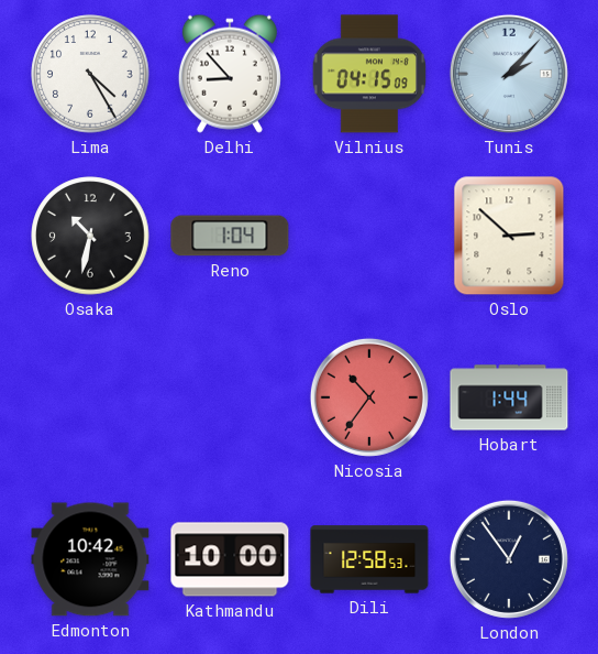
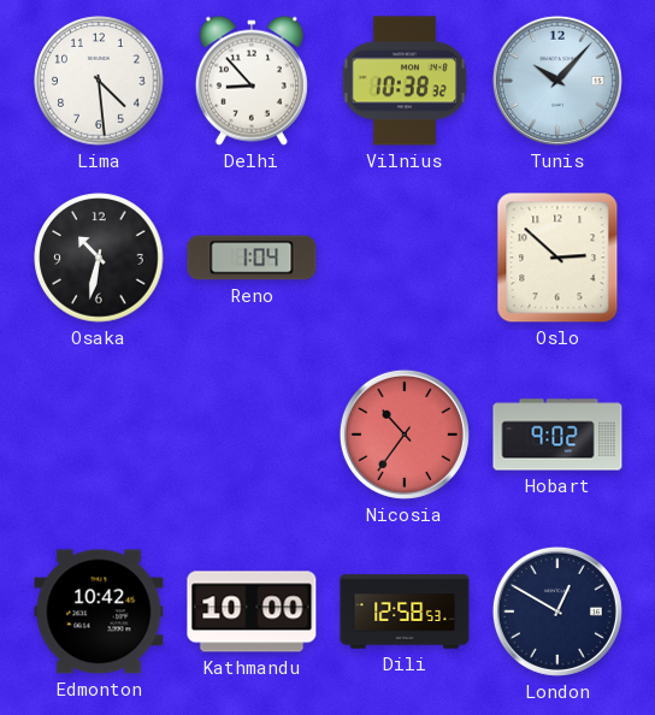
Lima: 4:25 -> 4:29 (99, 81)
Vilnius: 04:15 -> 10:38 (403, 81)
Tunis: 2:07 -> 10:07 (557, 81)
Hobart: 1:44 -> 9:02 (557, 435)
London: 12:54 -> 12:50 (557, 611)
